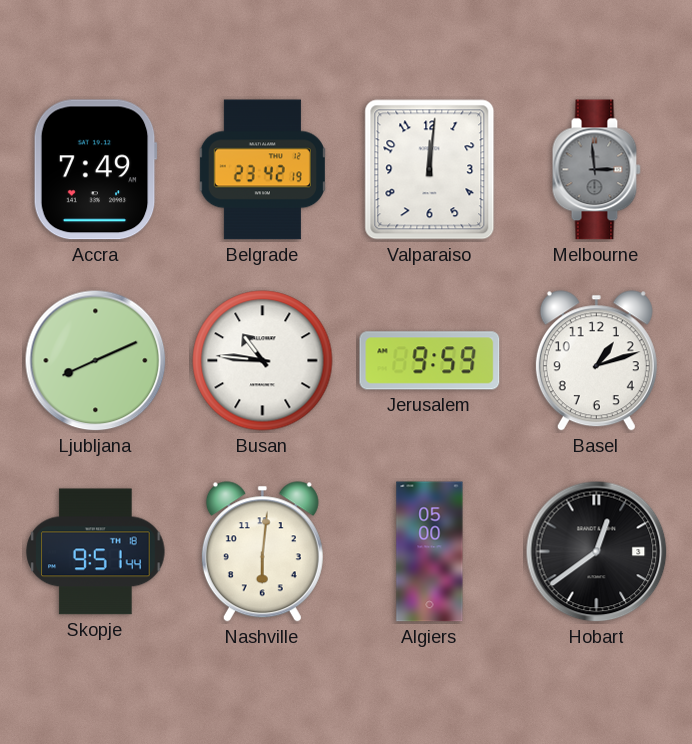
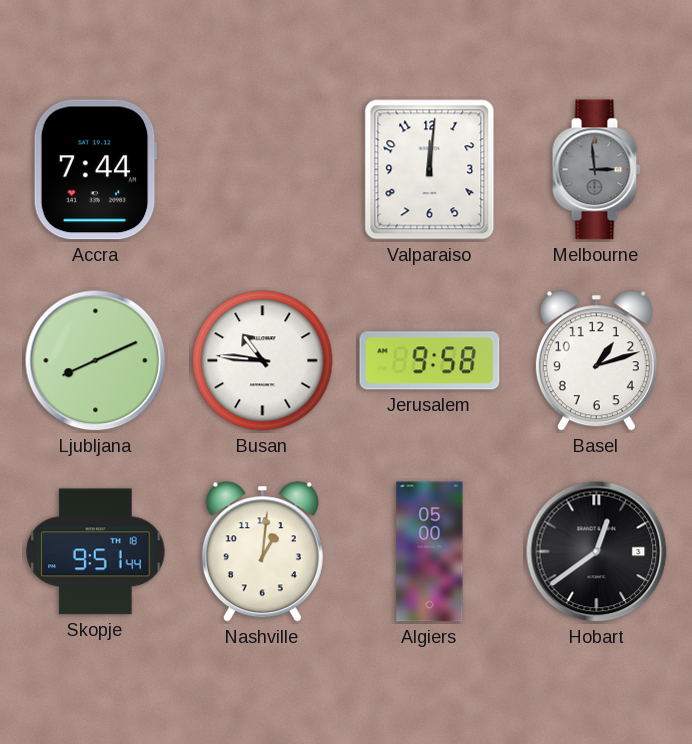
Accra: 7:49 -> 7:44 (95, 170)
Belgrade: 23:42 -> none (262, 170)
Jerusalem: 9:59 -> 9:58 (430, 361)
Nashville: 6:01 -> 1:01 (262, 552)
